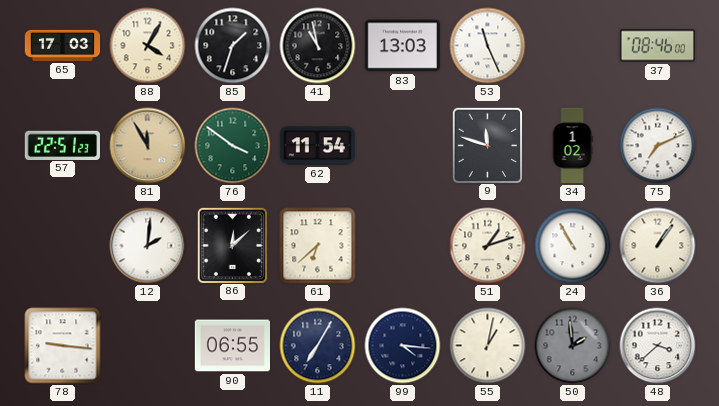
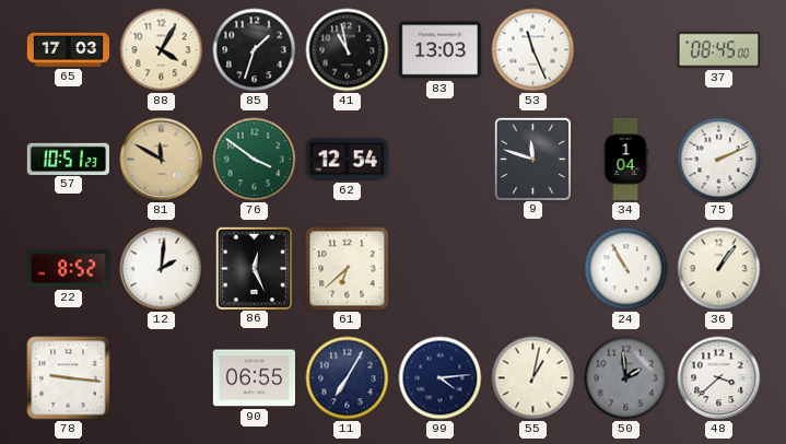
37: 08:46 -> 08:45 (718, 50)
57: 22:51 -> 10:51 (68, 159)
81: 11:55 -> 11:50 (162, 160)
62: 11:54 -> 12:54 (347, 160)
34: 1:02 -> 1:04 (625, 160)
75: 7:11 -> 2:11 (719, 160)
22: none -> 8:52 (68, 269)
86: 12:08 -> 12:26 (254, 268)
51: 1:12 -> none (488, 246)
99: 4:16 -> 4:14 (441, 378)
